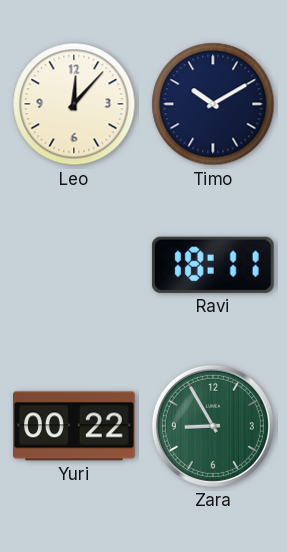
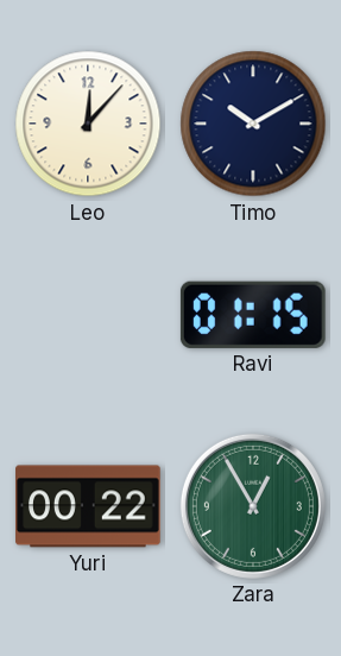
Ravi: 18:11 -> 01:15 (253, 315)
Zara: 8:55 -> 12:55 (253, 506)
